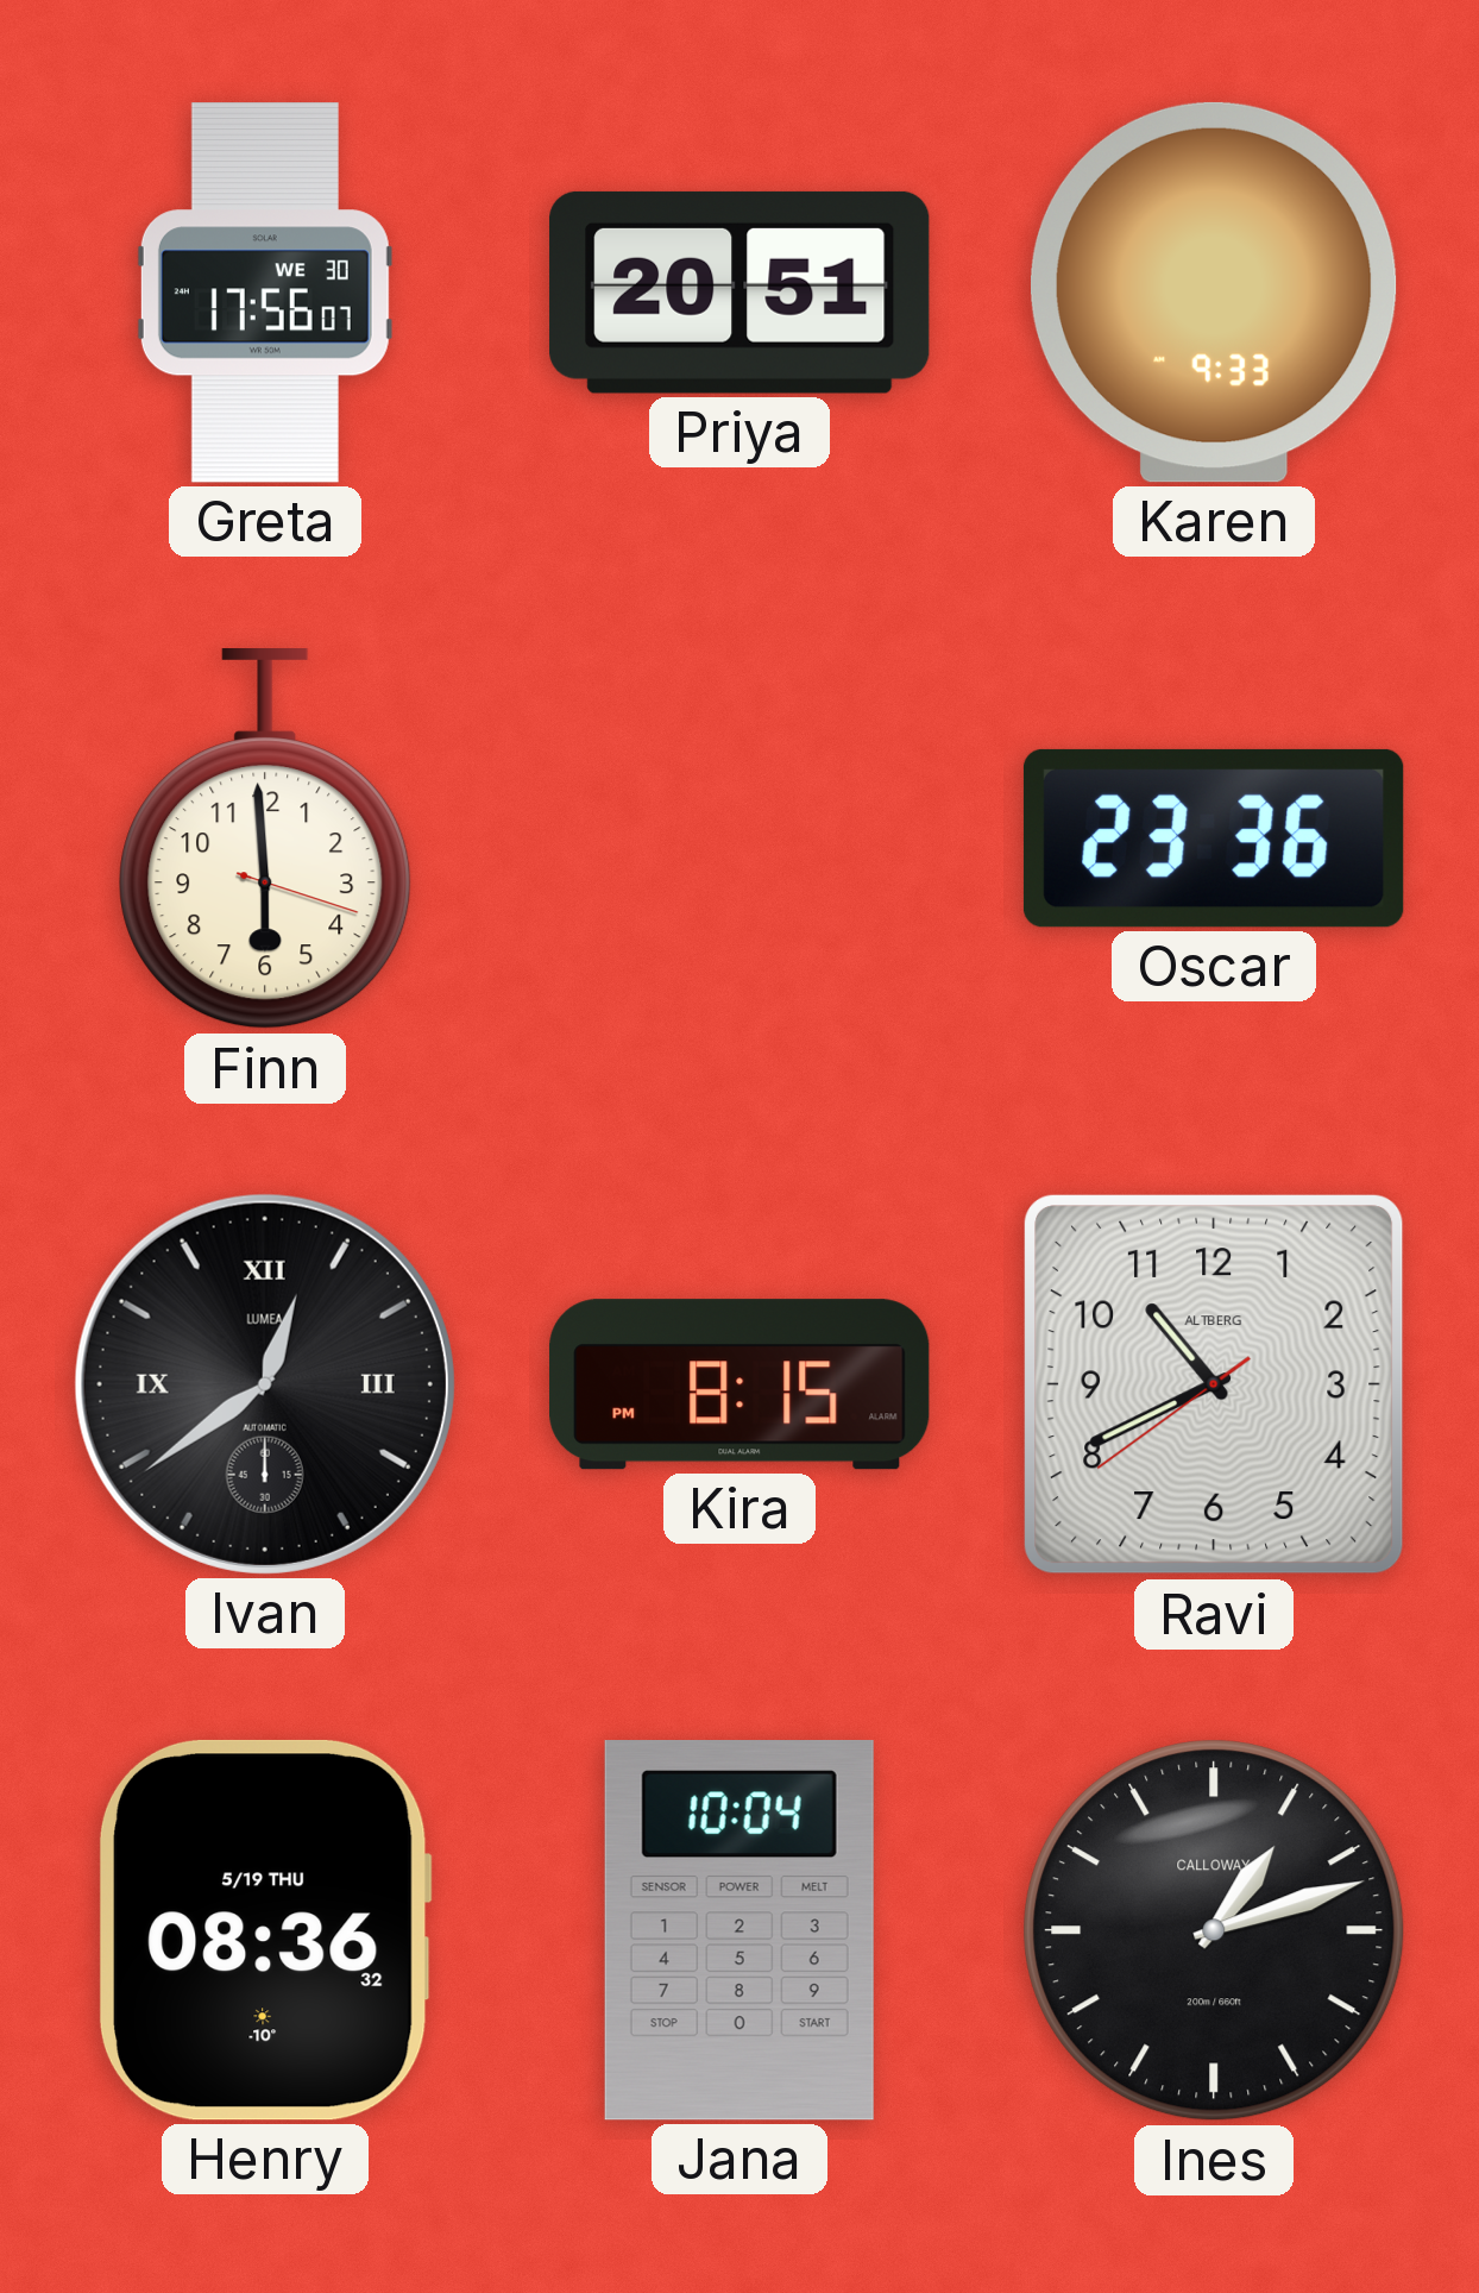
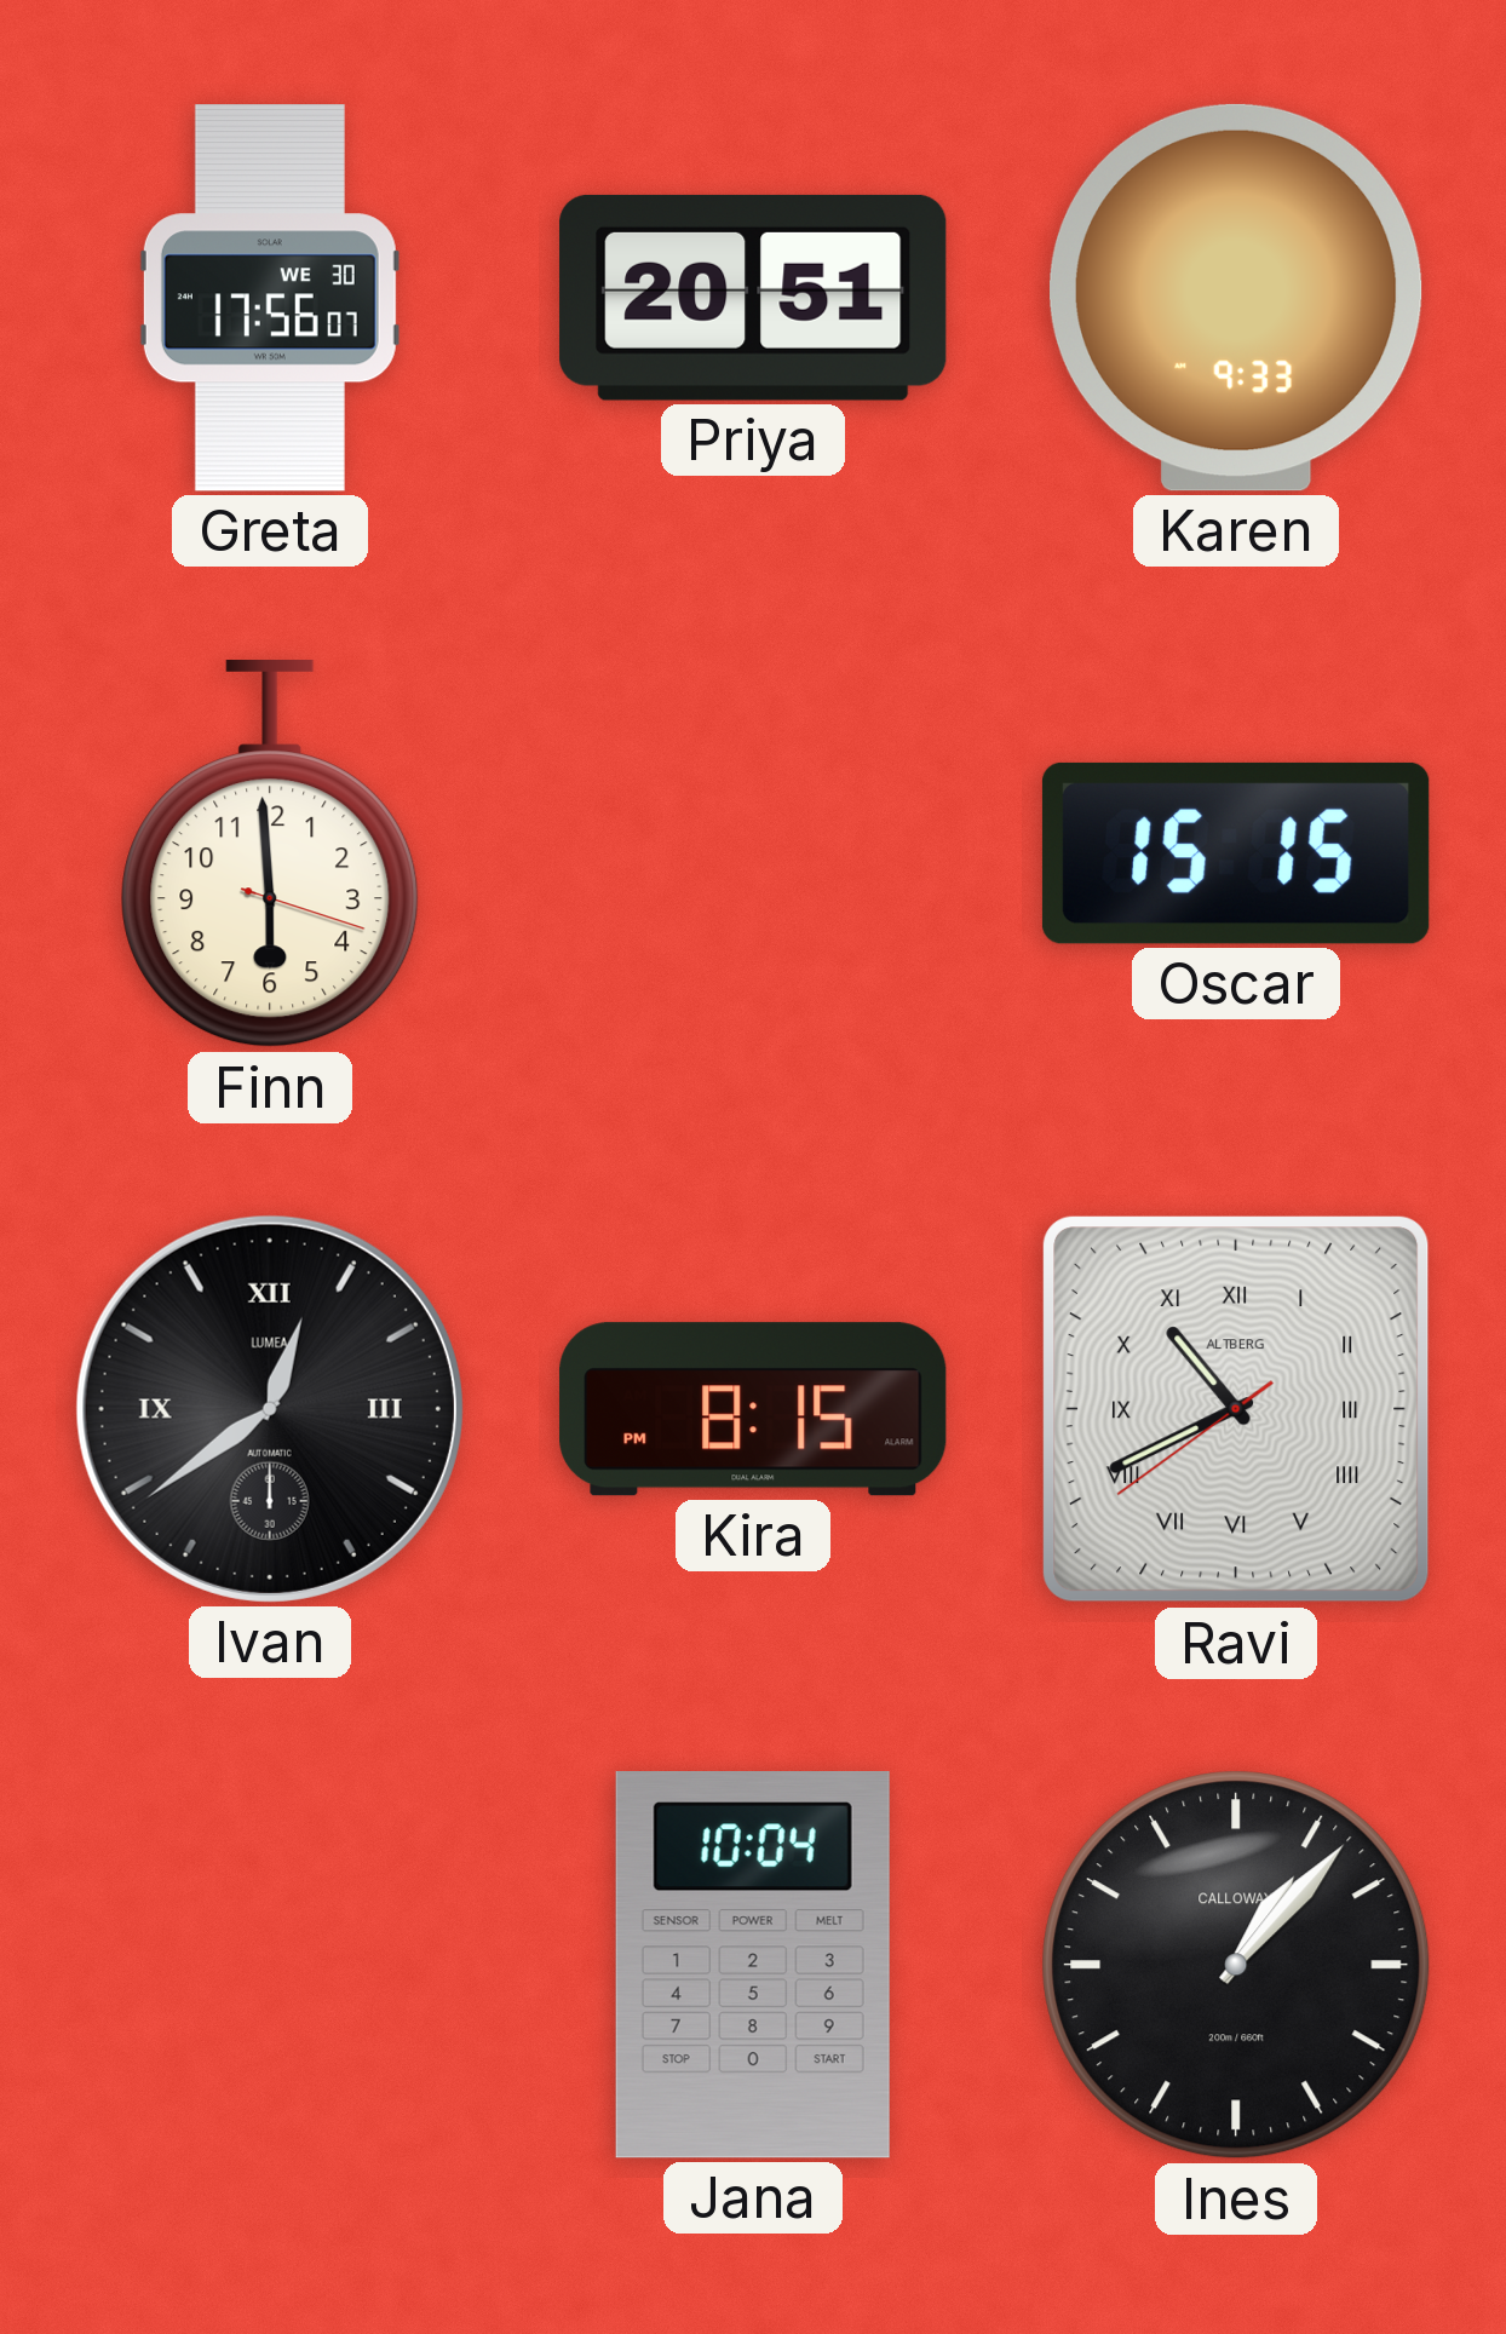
Oscar: 23:36 -> 15:15 (1236, 853)
Ravi numerals: Arabic -> Roman (1236, 1409)
Henry: 08:36 -> none (264, 1930)
Ines: 1:12 -> 1:07 (1236, 1965)
